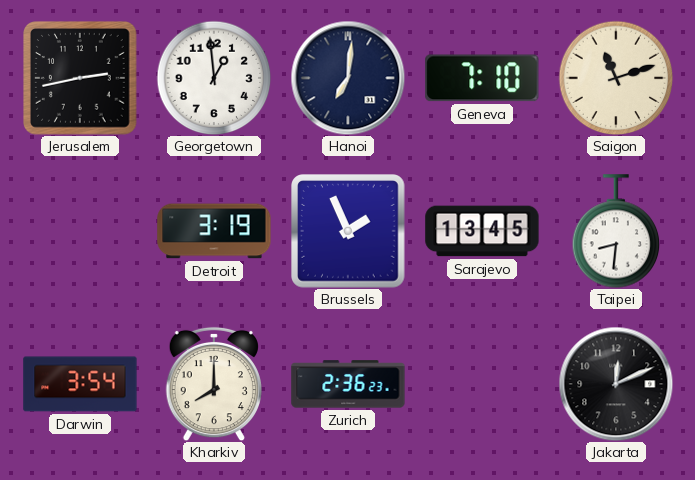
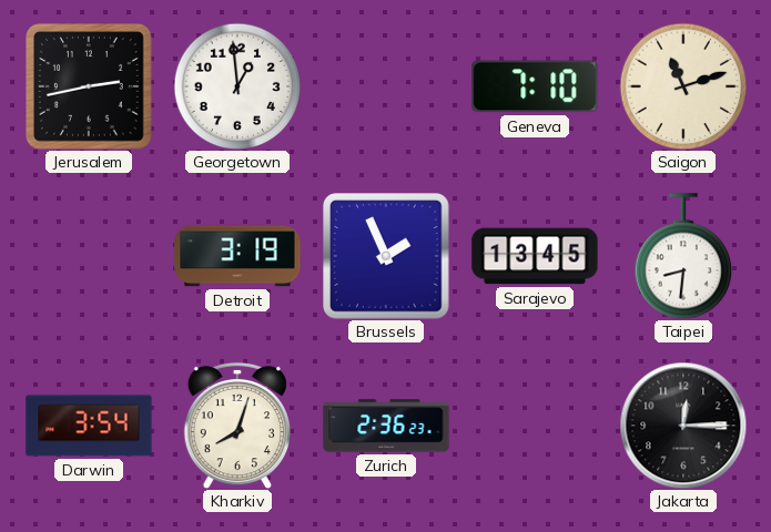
Hanoi: 7:01 -> none (348, 78)
Kharkiv: 8:00 -> 8:03 (236, 426)
Jakarta: 12:11 -> 12:15 (683, 426)
